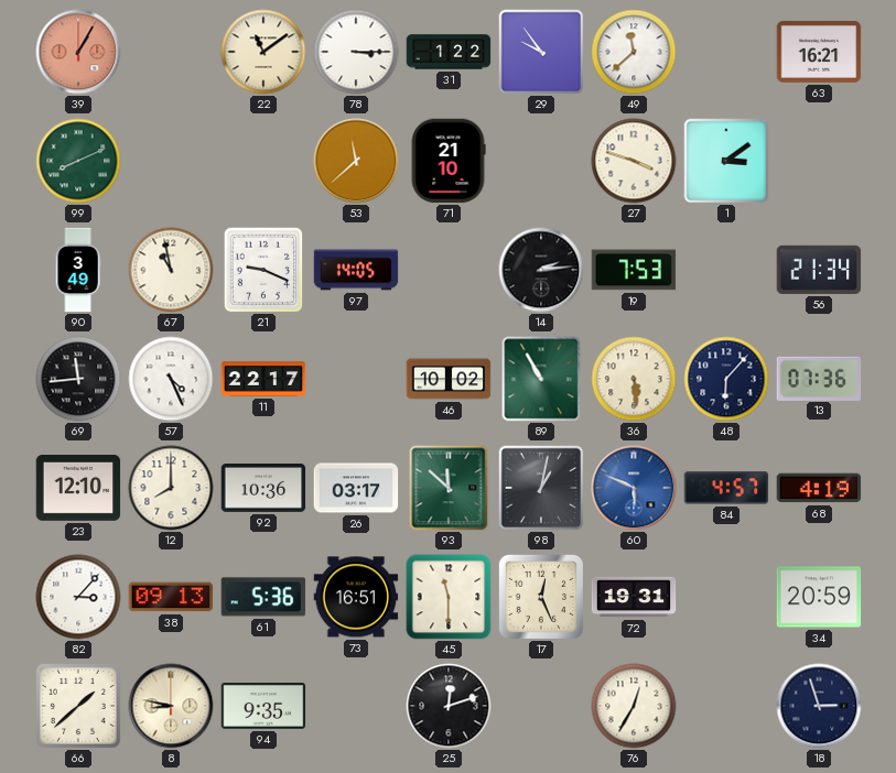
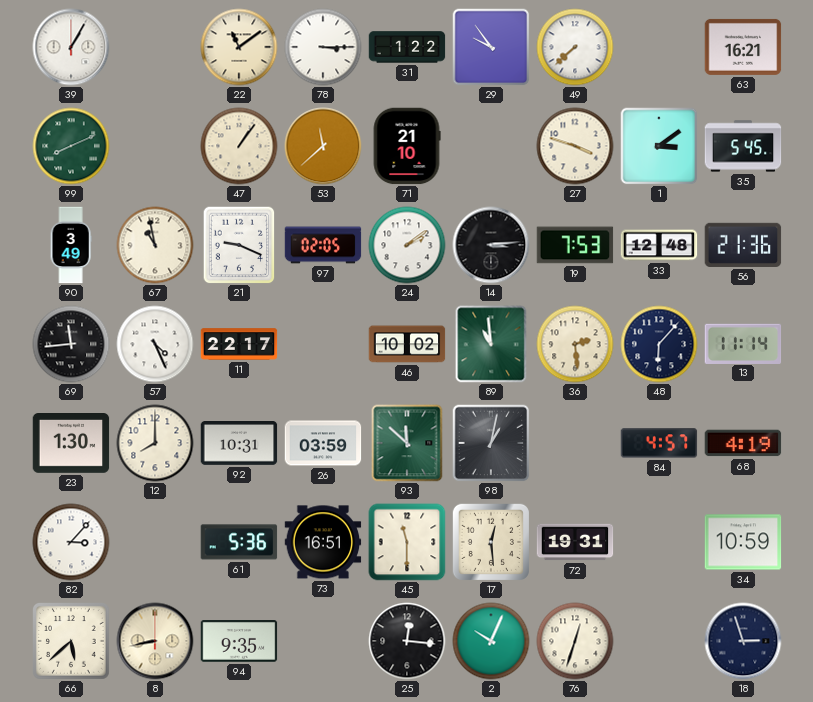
39 dial: salmon -> white (71, 47)
49: 11:38 -> 7:38 (575, 47)
47: none -> 1:06 (239, 146)
35: none -> 5:45 (743, 146)
97: 14:05 -> 02:05 (323, 245)
24: none -> 2:09 (407, 245)
14: 2:14 -> 3:14 (491, 245)
33: none -> 12:48 (659, 245)
56: 21:34 -> 21:36 (743, 245)
89: 10:55 -> 10:59 (491, 344)
36: 5:29 -> 2:29 (575, 344)
13: 07:36 -> 11:14 (743, 343)
23: 12:10 -> 1:30 (71, 444)
92: 10:36 -> 10:31 (239, 444)
26: 03:17 -> 03:59 (323, 443)
60: 5:49 -> none (634, 488)
38: 09:13 -> none (171, 597)
17: 12:26 -> 12:29 (491, 542)
34: 20:59 -> 10:59 (743, 542)
66: 1:38 -> 5:38 (72, 642)
8: 8:47 -> 8:43 (155, 641)
25: 12:12 -> 12:16 (407, 641)
2: none -> 10:04 (491, 641)
76: 12:35 -> 12:33 (575, 641)
